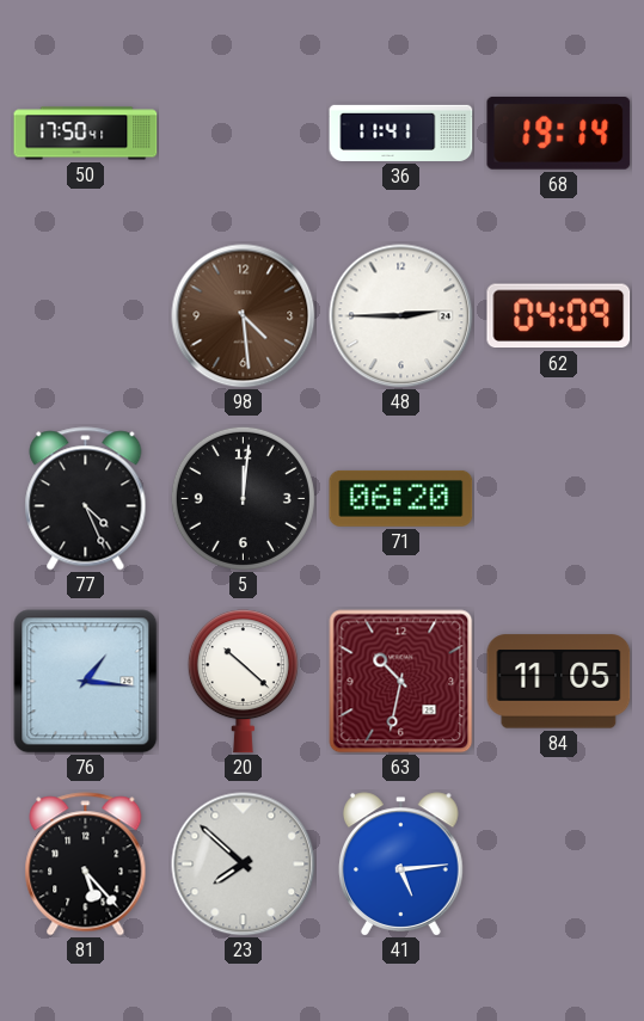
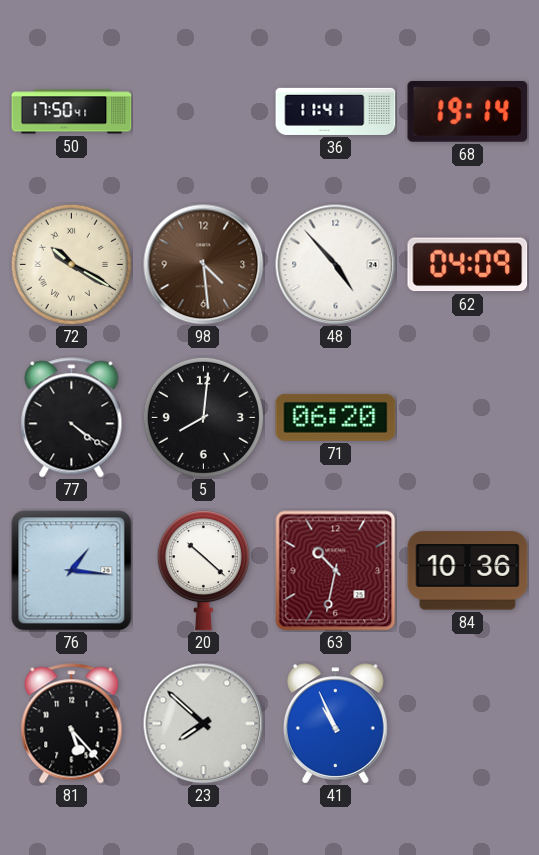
72: none -> 10:20 (71, 264)
48: 2:45 -> 4:53 (336, 265)
77: 4:26 -> 4:21 (72, 418)
5: 12:01 -> 8:01 (203, 417)
84: 11:05 -> 10:36 (468, 571)
41: 5:14 -> 10:56 (335, 724)
